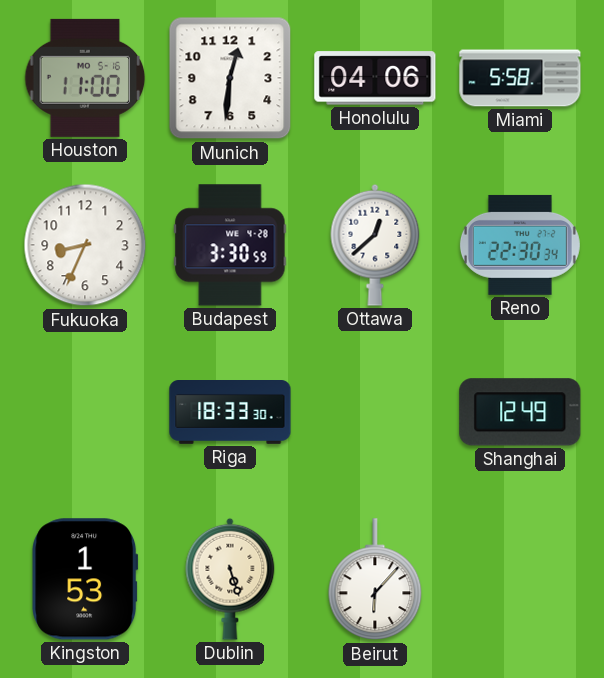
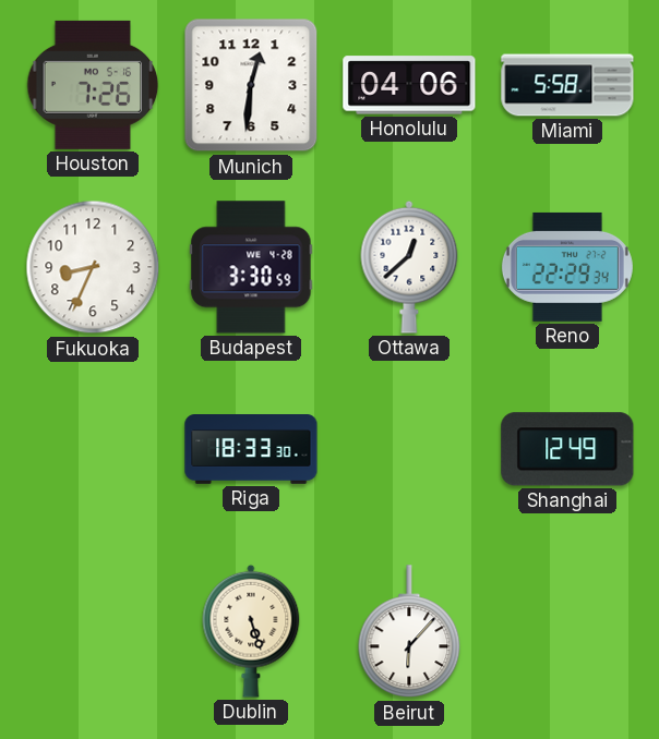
Houston: 11:00 -> 7:26 (93, 85)
Reno: 22:30 -> 22:29 (567, 267)
Kingston: 1:53 -> none (85, 579)
